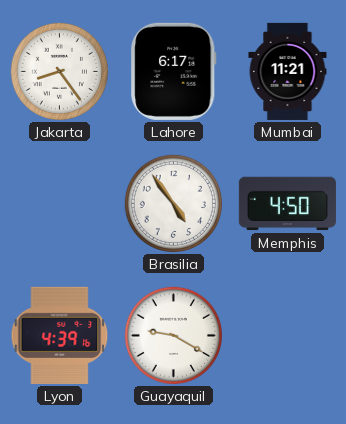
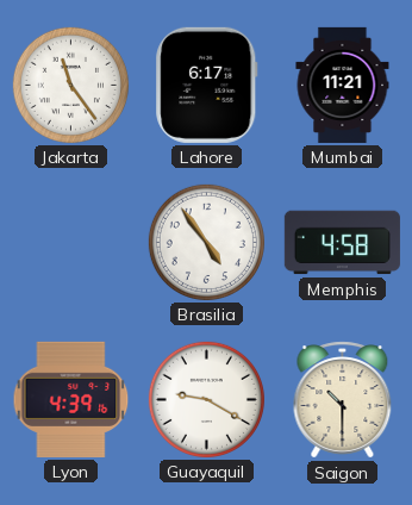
Jakarta: 8:24 -> 11:24 (70, 85)
Memphis: 4:50 -> 4:58 (342, 243)
Saigon: none -> 10:30 (343, 400)
